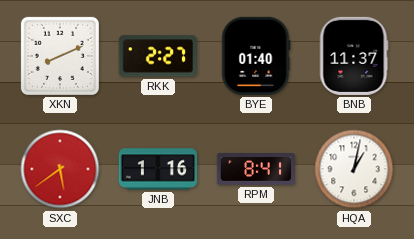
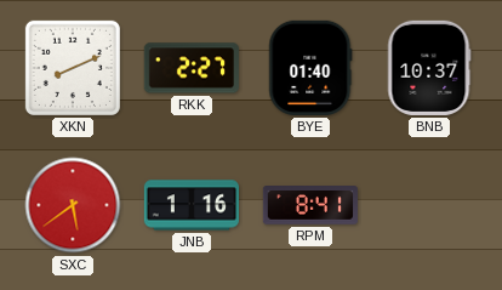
BNB: 11:37 -> 10:37 (429, 68)
HQA: 1:02 -> none (354, 169)
